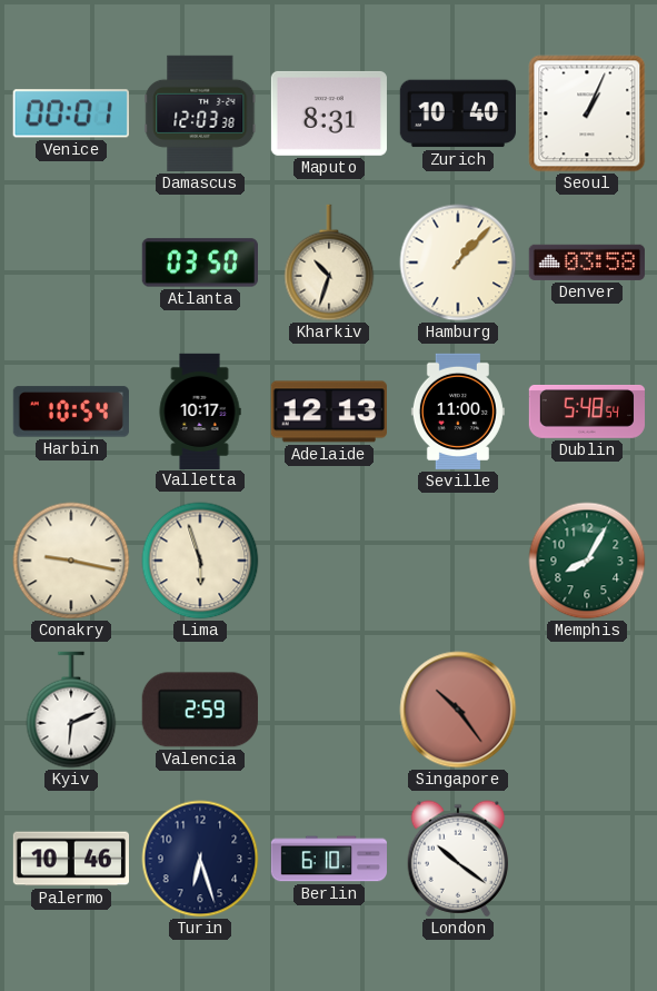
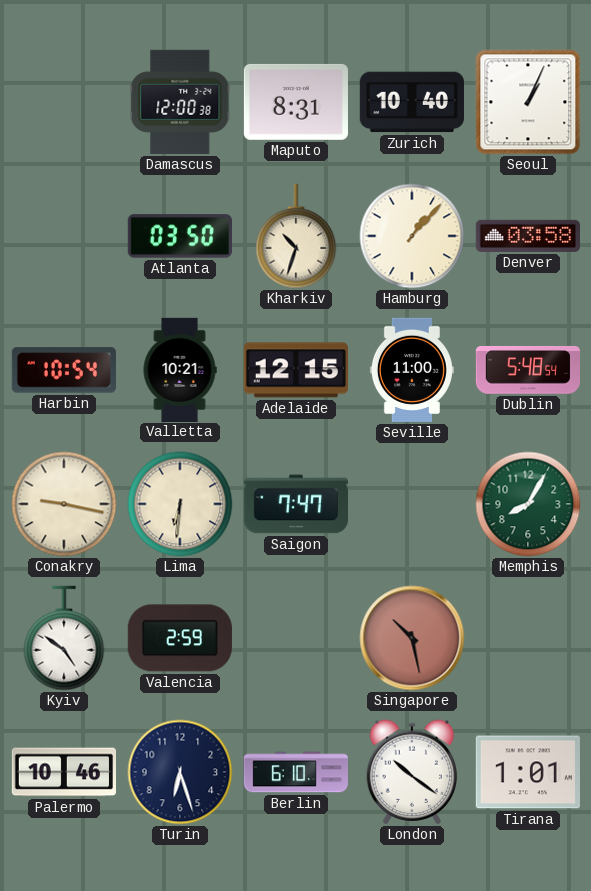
Venice: 00:01 -> none (71, 113)
Damascus: 12:03 -> 12:00 (180, 102)
Valletta: 10:17 -> 10:21 (180, 369)
Adelaide: 12:13 -> 12:15 (296, 370)
Lima: 5:57 -> 6:31 (180, 504)
Saigon: none -> 7:47 (296, 504)
Kyiv: 6:11 -> 4:51 (64, 638)
Singapore: 10:24 -> 10:28 (412, 638)
Tirana: none -> 1:01 (528, 772)
